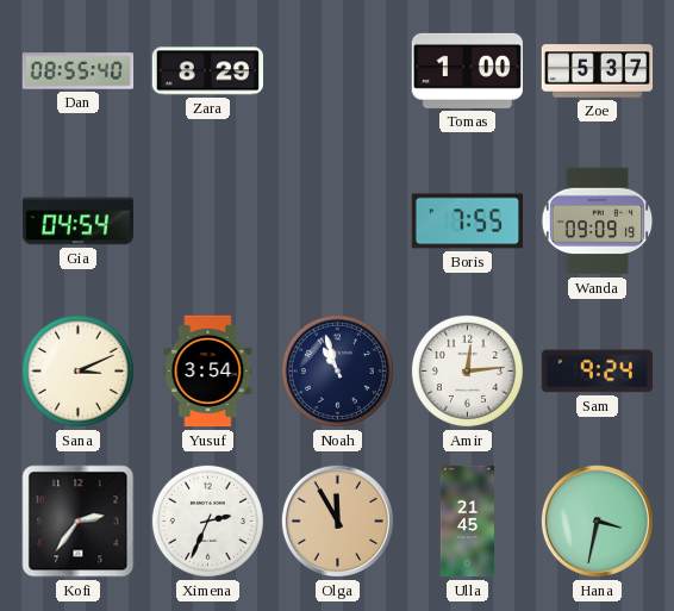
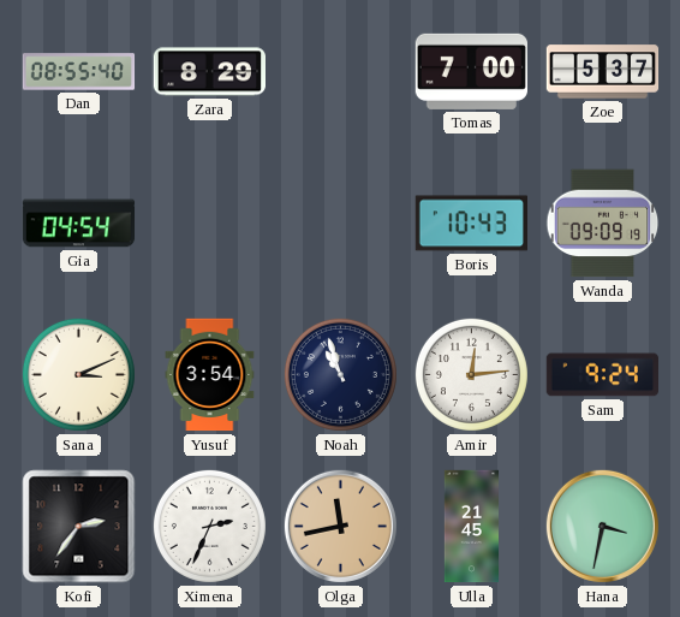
Tomas: 1:00 -> 7:00 (471, 71)
Boris: 7:55 -> 10:43 (471, 224)
Olga: 11:55 -> 11:43 (340, 526)
